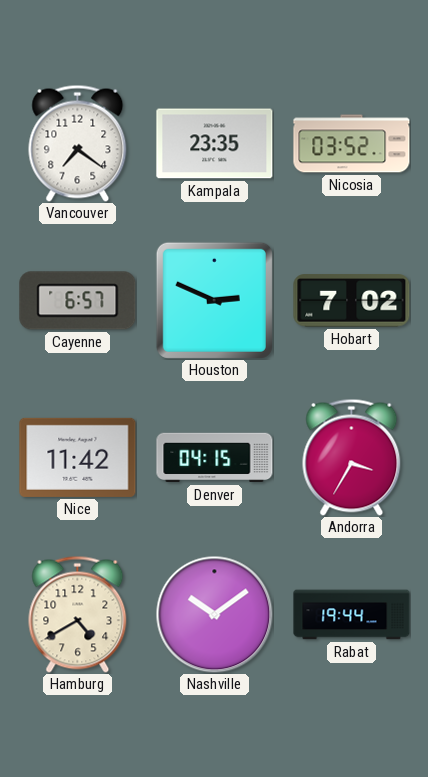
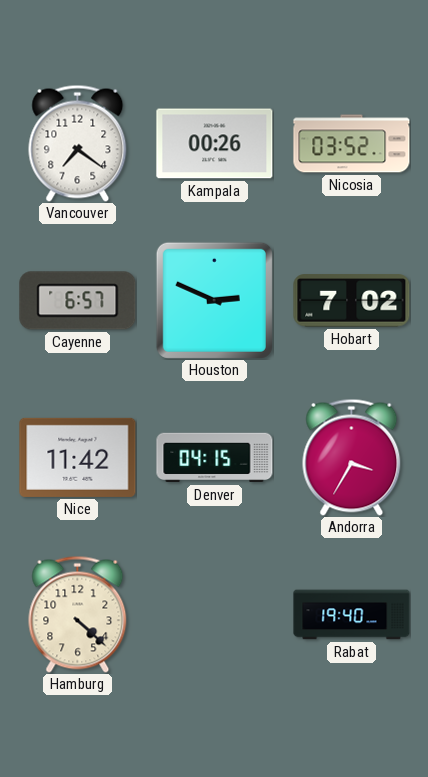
Kampala: 23:35 -> 00:26 (215, 144)
Hamburg: 4:40 -> 4:22 (78, 614)
Nashville: 10:09 -> none (214, 614)
Rabat: 19:44 -> 19:40 (352, 615)
